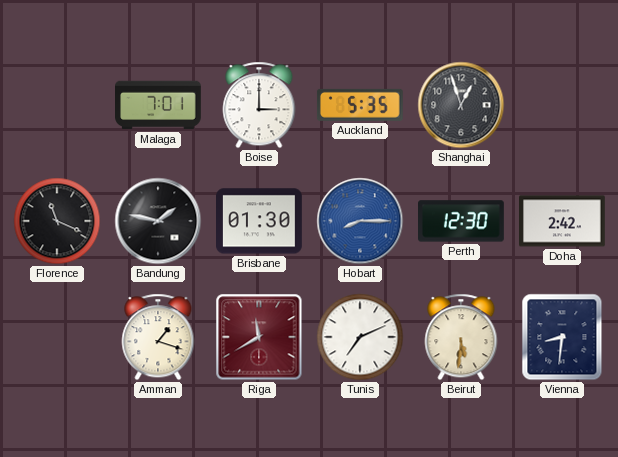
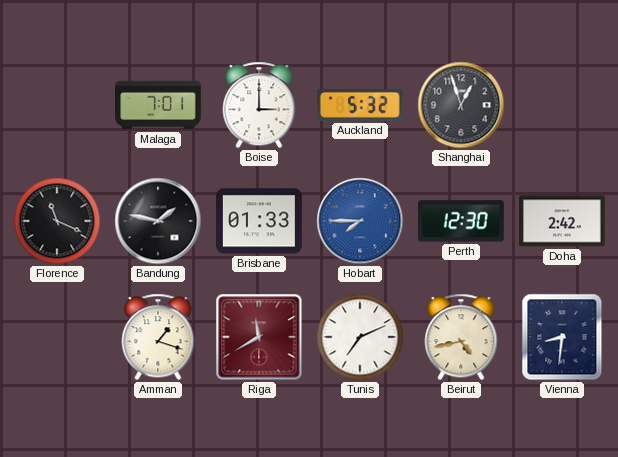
Auckland: 5:35 -> 5:32 (360, 105)
Brisbane: 01:30 -> 01:33 (260, 221)
Hobart: 8:15 -> 7:45 (360, 221)
Beirut: 5:31 -> 4:43 (461, 337)
